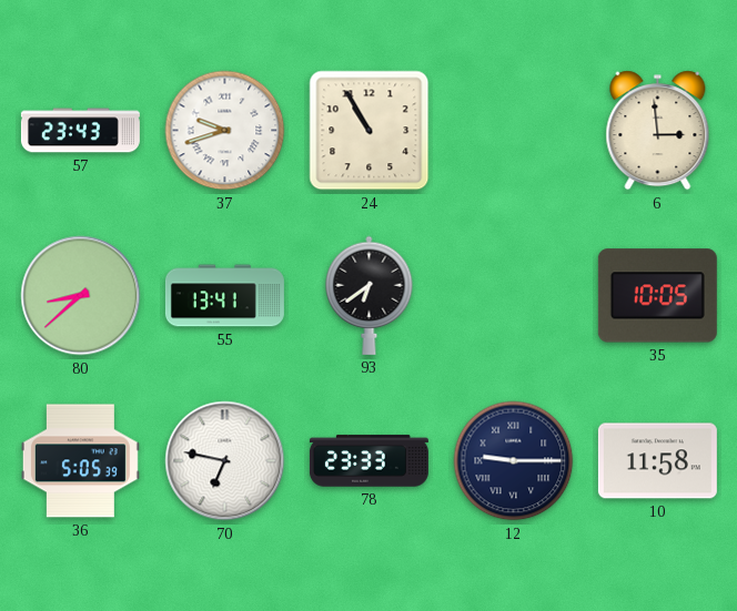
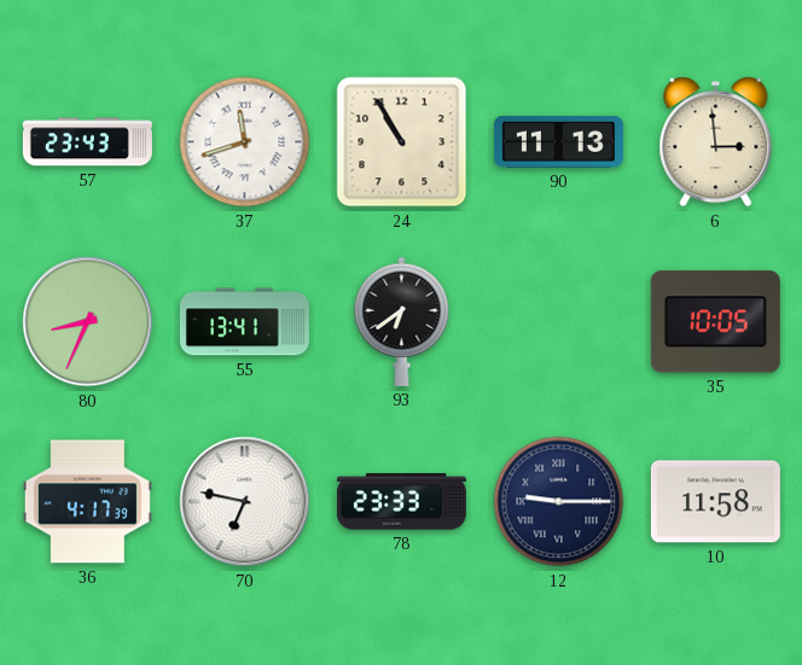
37: 9:42 -> 11:42 (245, 142)
90: none -> 11:13 (558, 141)
80: 8:38 -> 8:34 (88, 322)
36: 5:05 -> 4:17 (87, 502)
